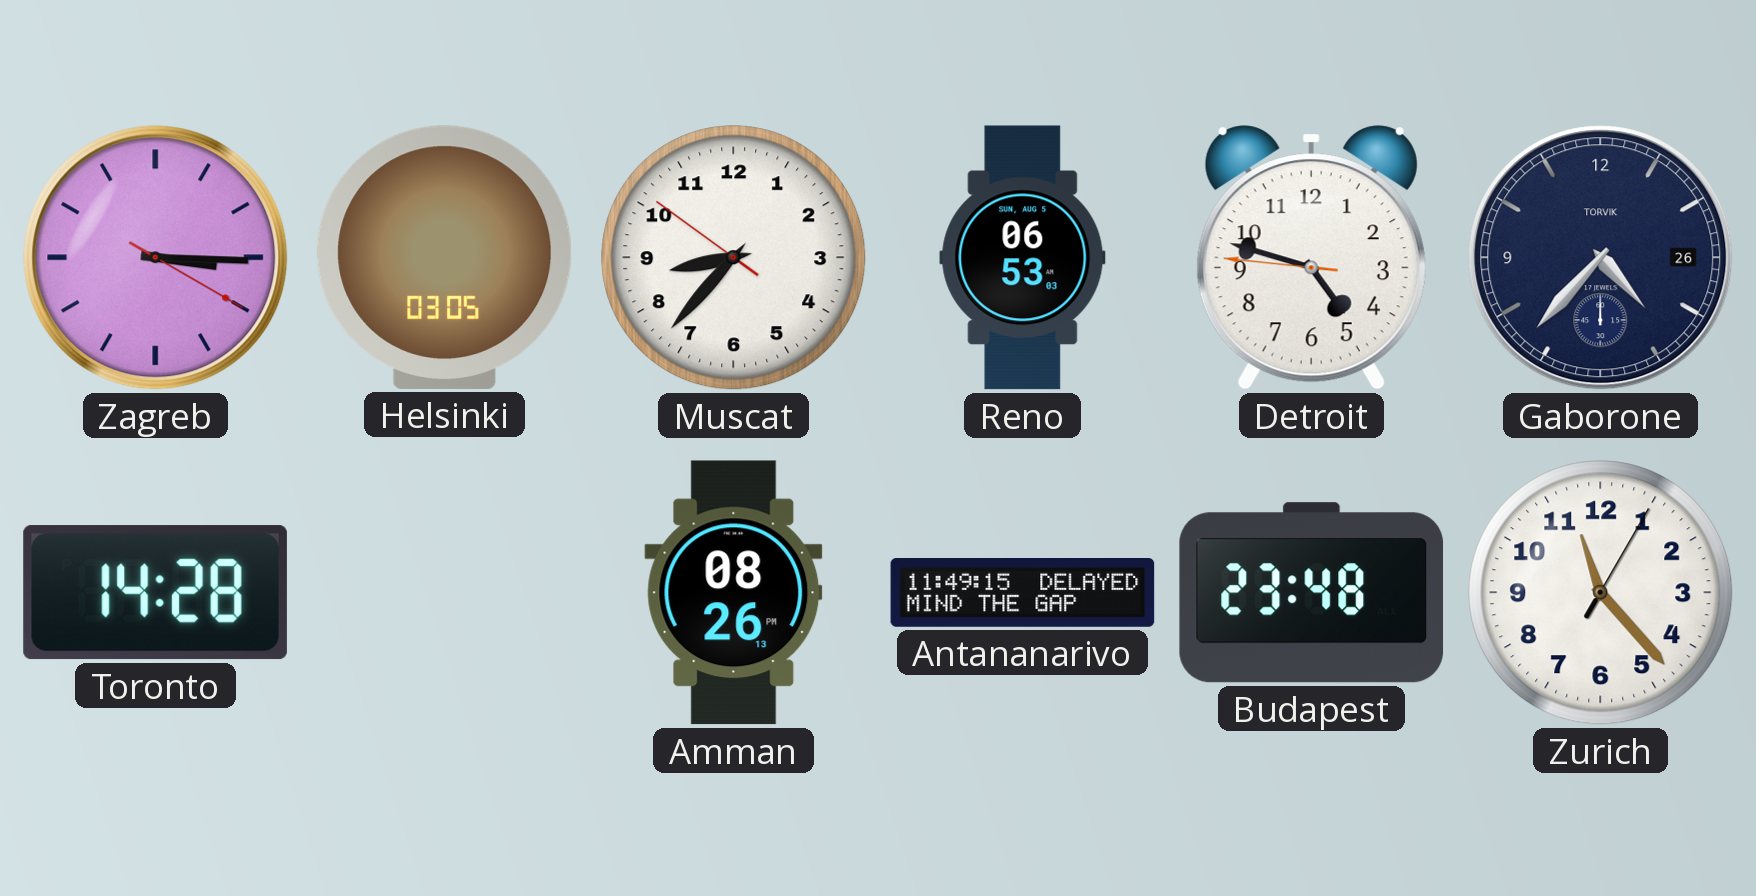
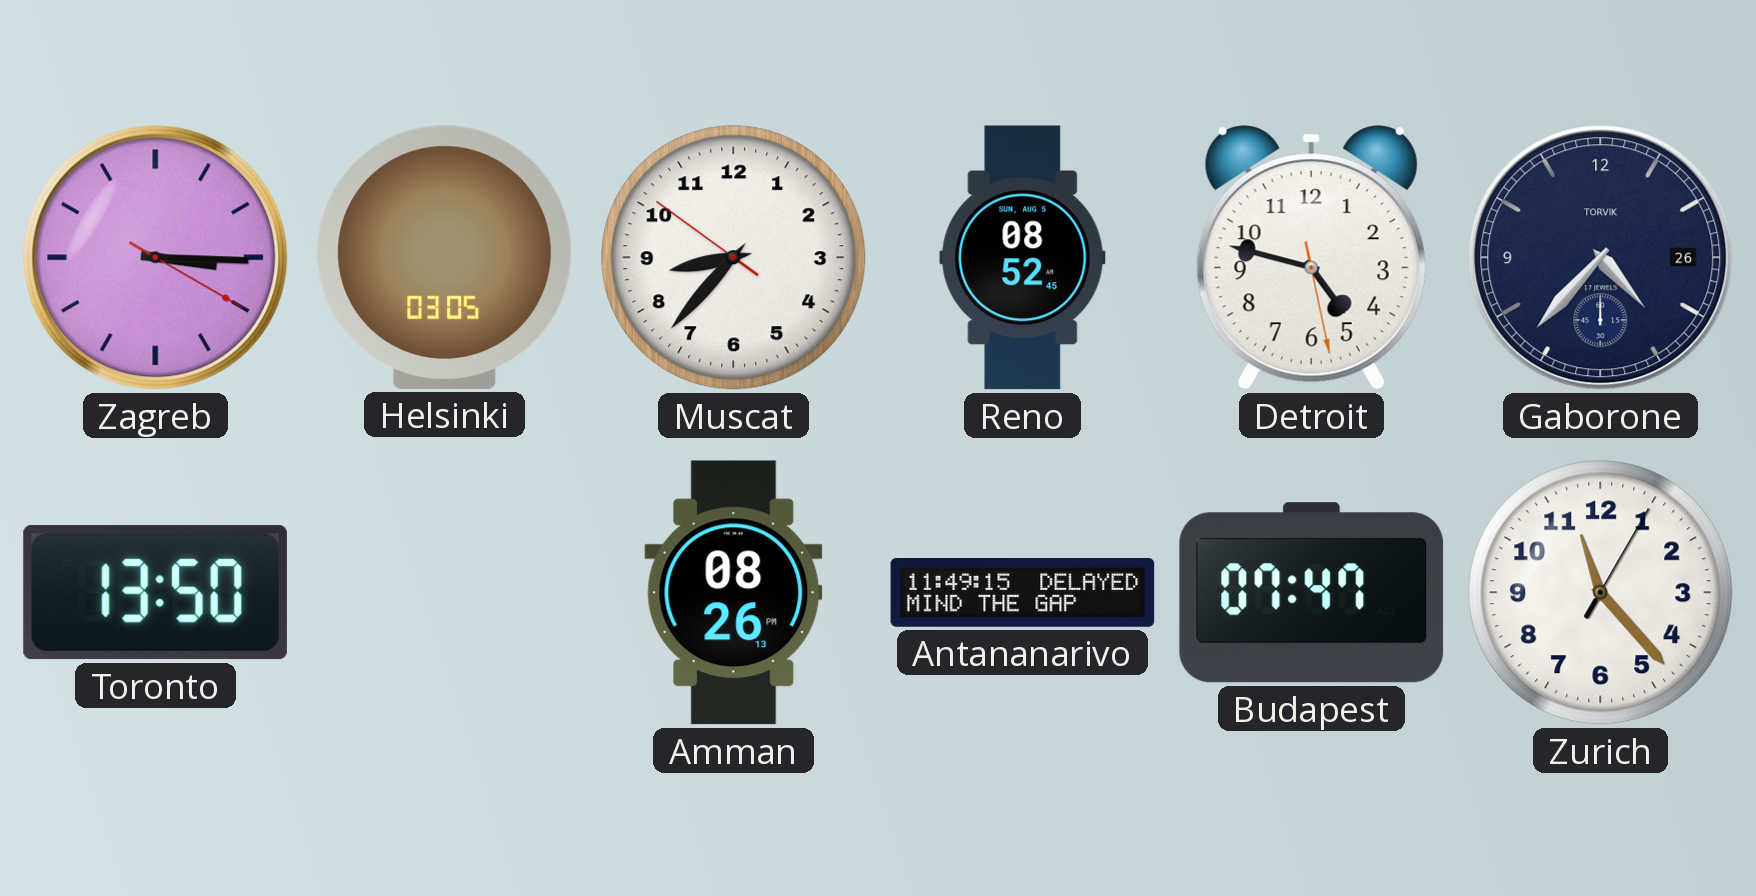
Reno: 06:53 -> 08:52 (1023, 258)
Detroit: 4:47:46 -> 4:47:28 (1311, 258)
Toronto: 14:28 -> 13:50 (155, 593)
Budapest: 23:48 -> 07:47 (1312, 593)
